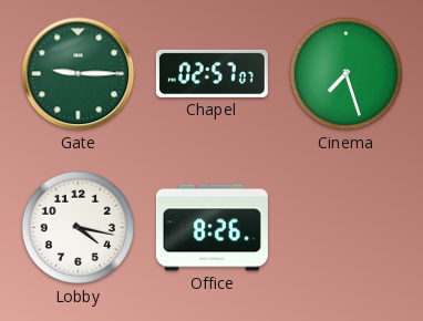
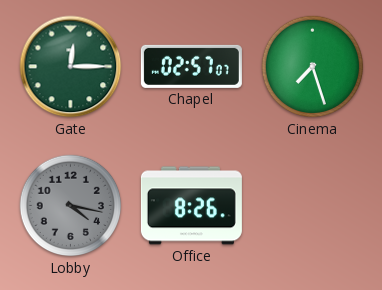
Gate: 9:15 -> 12:15 (71, 67)
Lobby dial: white -> grey (71, 206)
